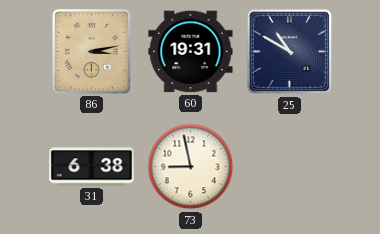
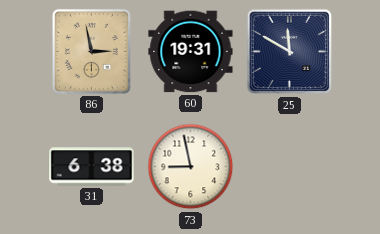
86: 3:13 -> 2:58 (91, 51)
25: 10:50 -> 11:50 (290, 52)
